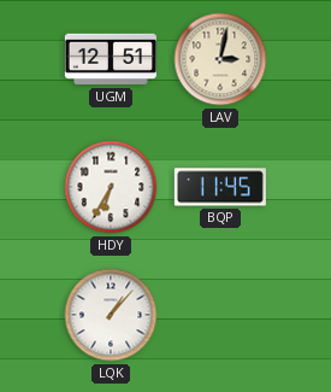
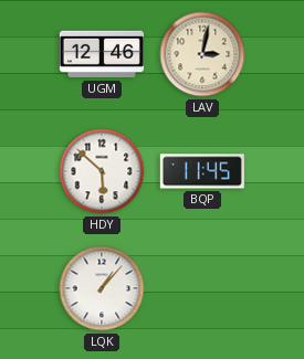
UGM: 12:51 -> 12:46 (102, 54)
HDY: 6:35 -> 5:52 (102, 171)
